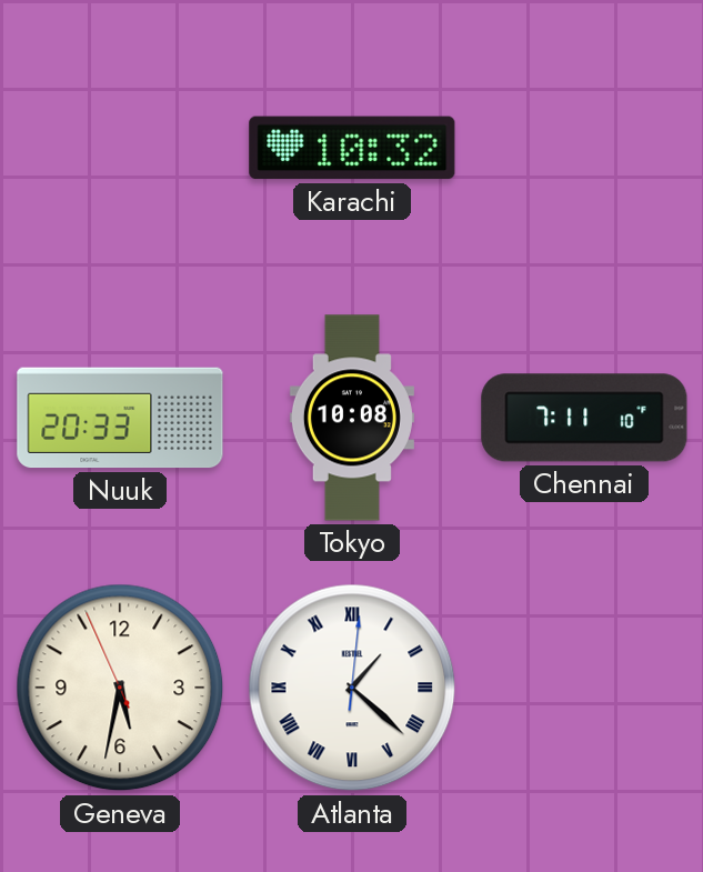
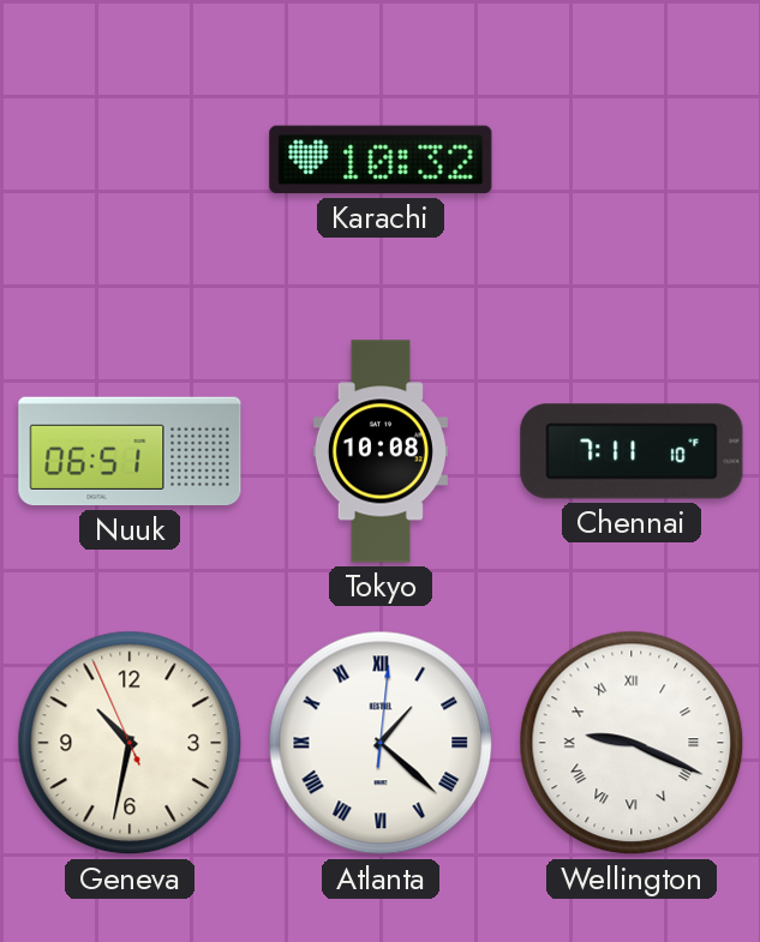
Nuuk: 20:33 -> 06:51 (130, 451)
Geneva: 5:31 -> 10:31 (130, 743)
Wellington: none -> 9:19 (632, 743)
